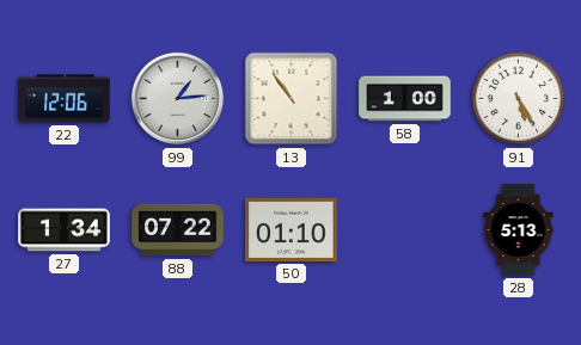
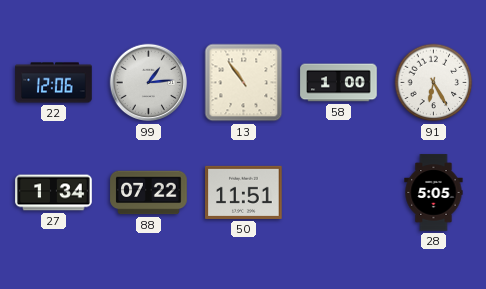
91: 5:25 -> 6:25 (434, 83)
50: 01:10 -> 11:51 (244, 192)
28: 5:13 -> 5:05 (434, 193)
